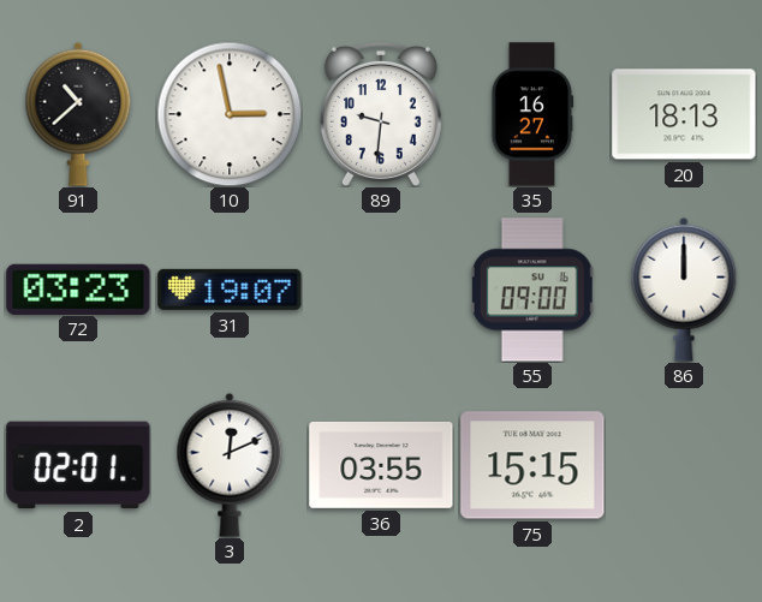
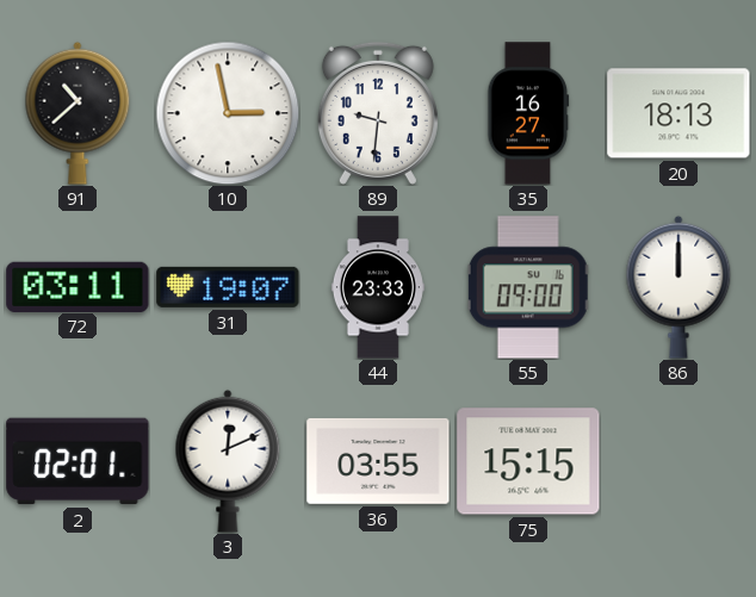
72: 03:23 -> 03:11 (78, 286)
44: none -> 23:33 (378, 287)
